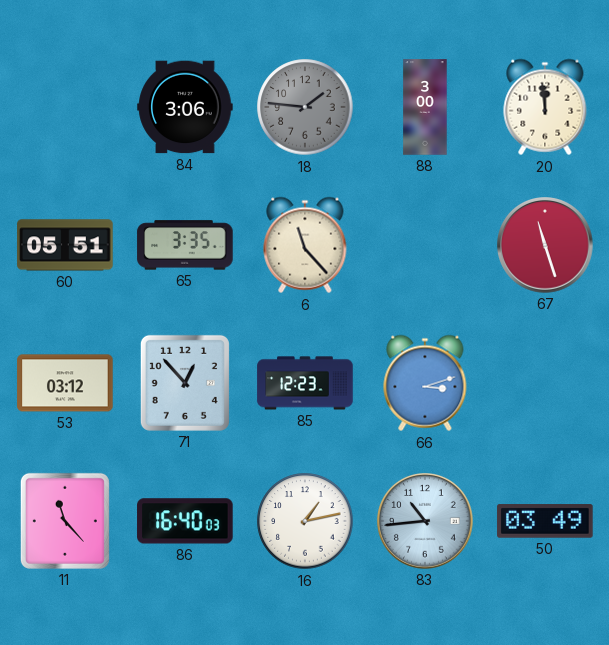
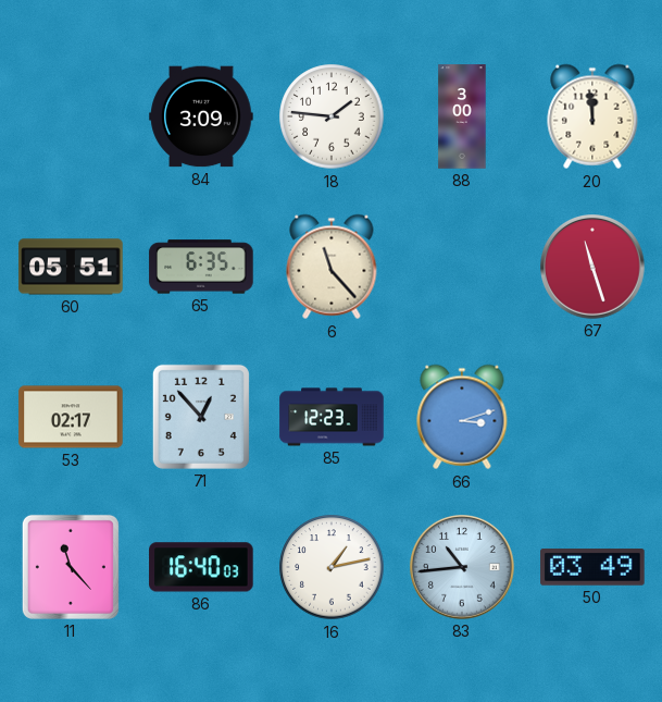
84: 3:06 -> 3:09 (201, 116)
18 dial: grey -> white (332, 116)
65: 3:35 -> 6:35 (201, 267)
53: 03:12 -> 02:17 (71, 417)
